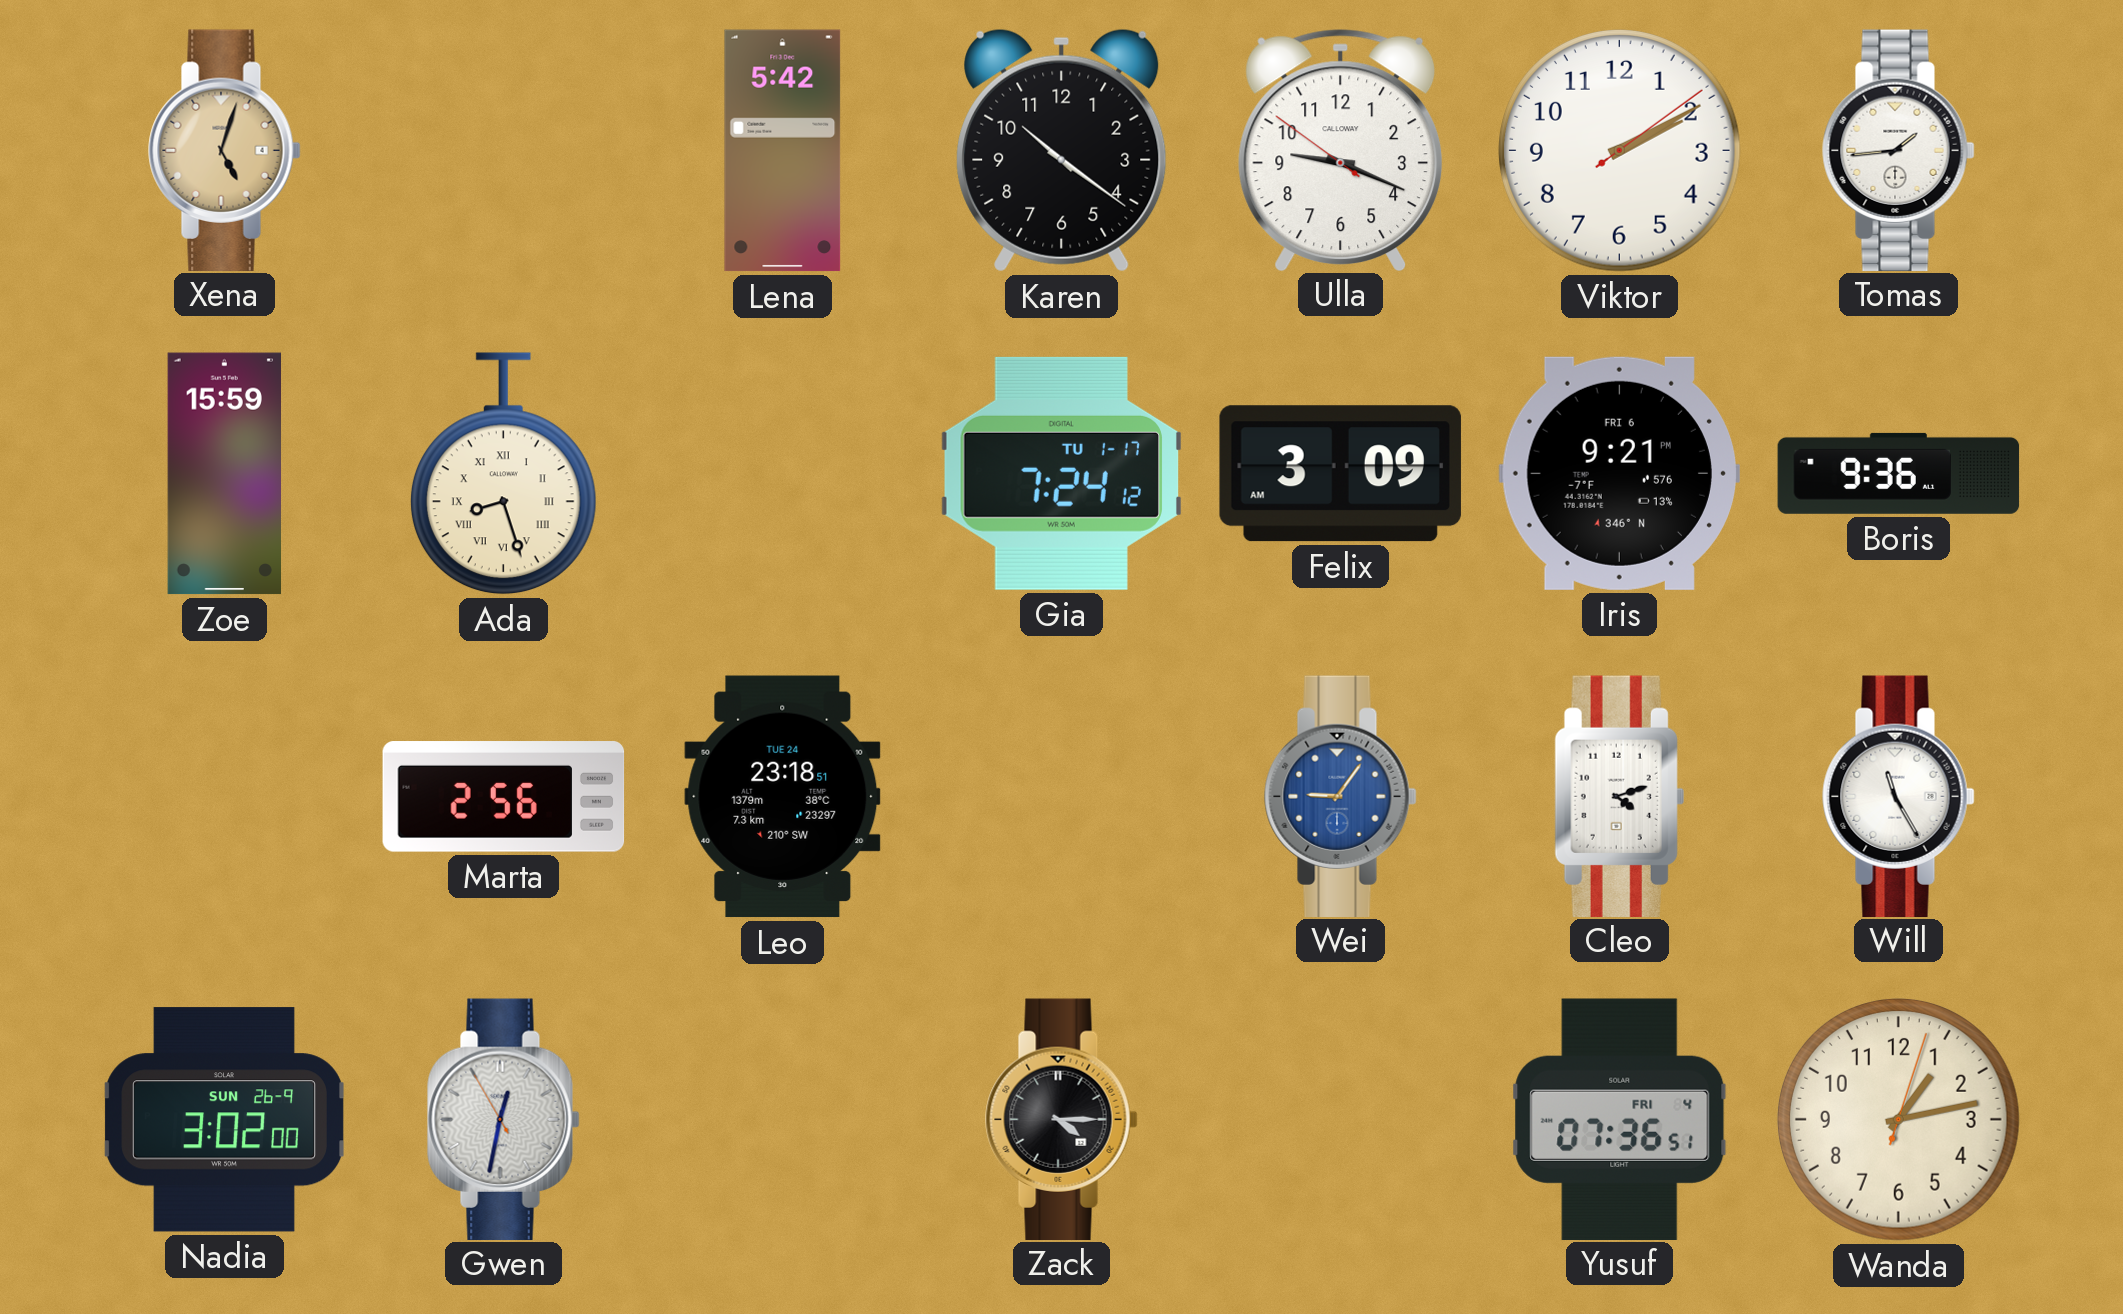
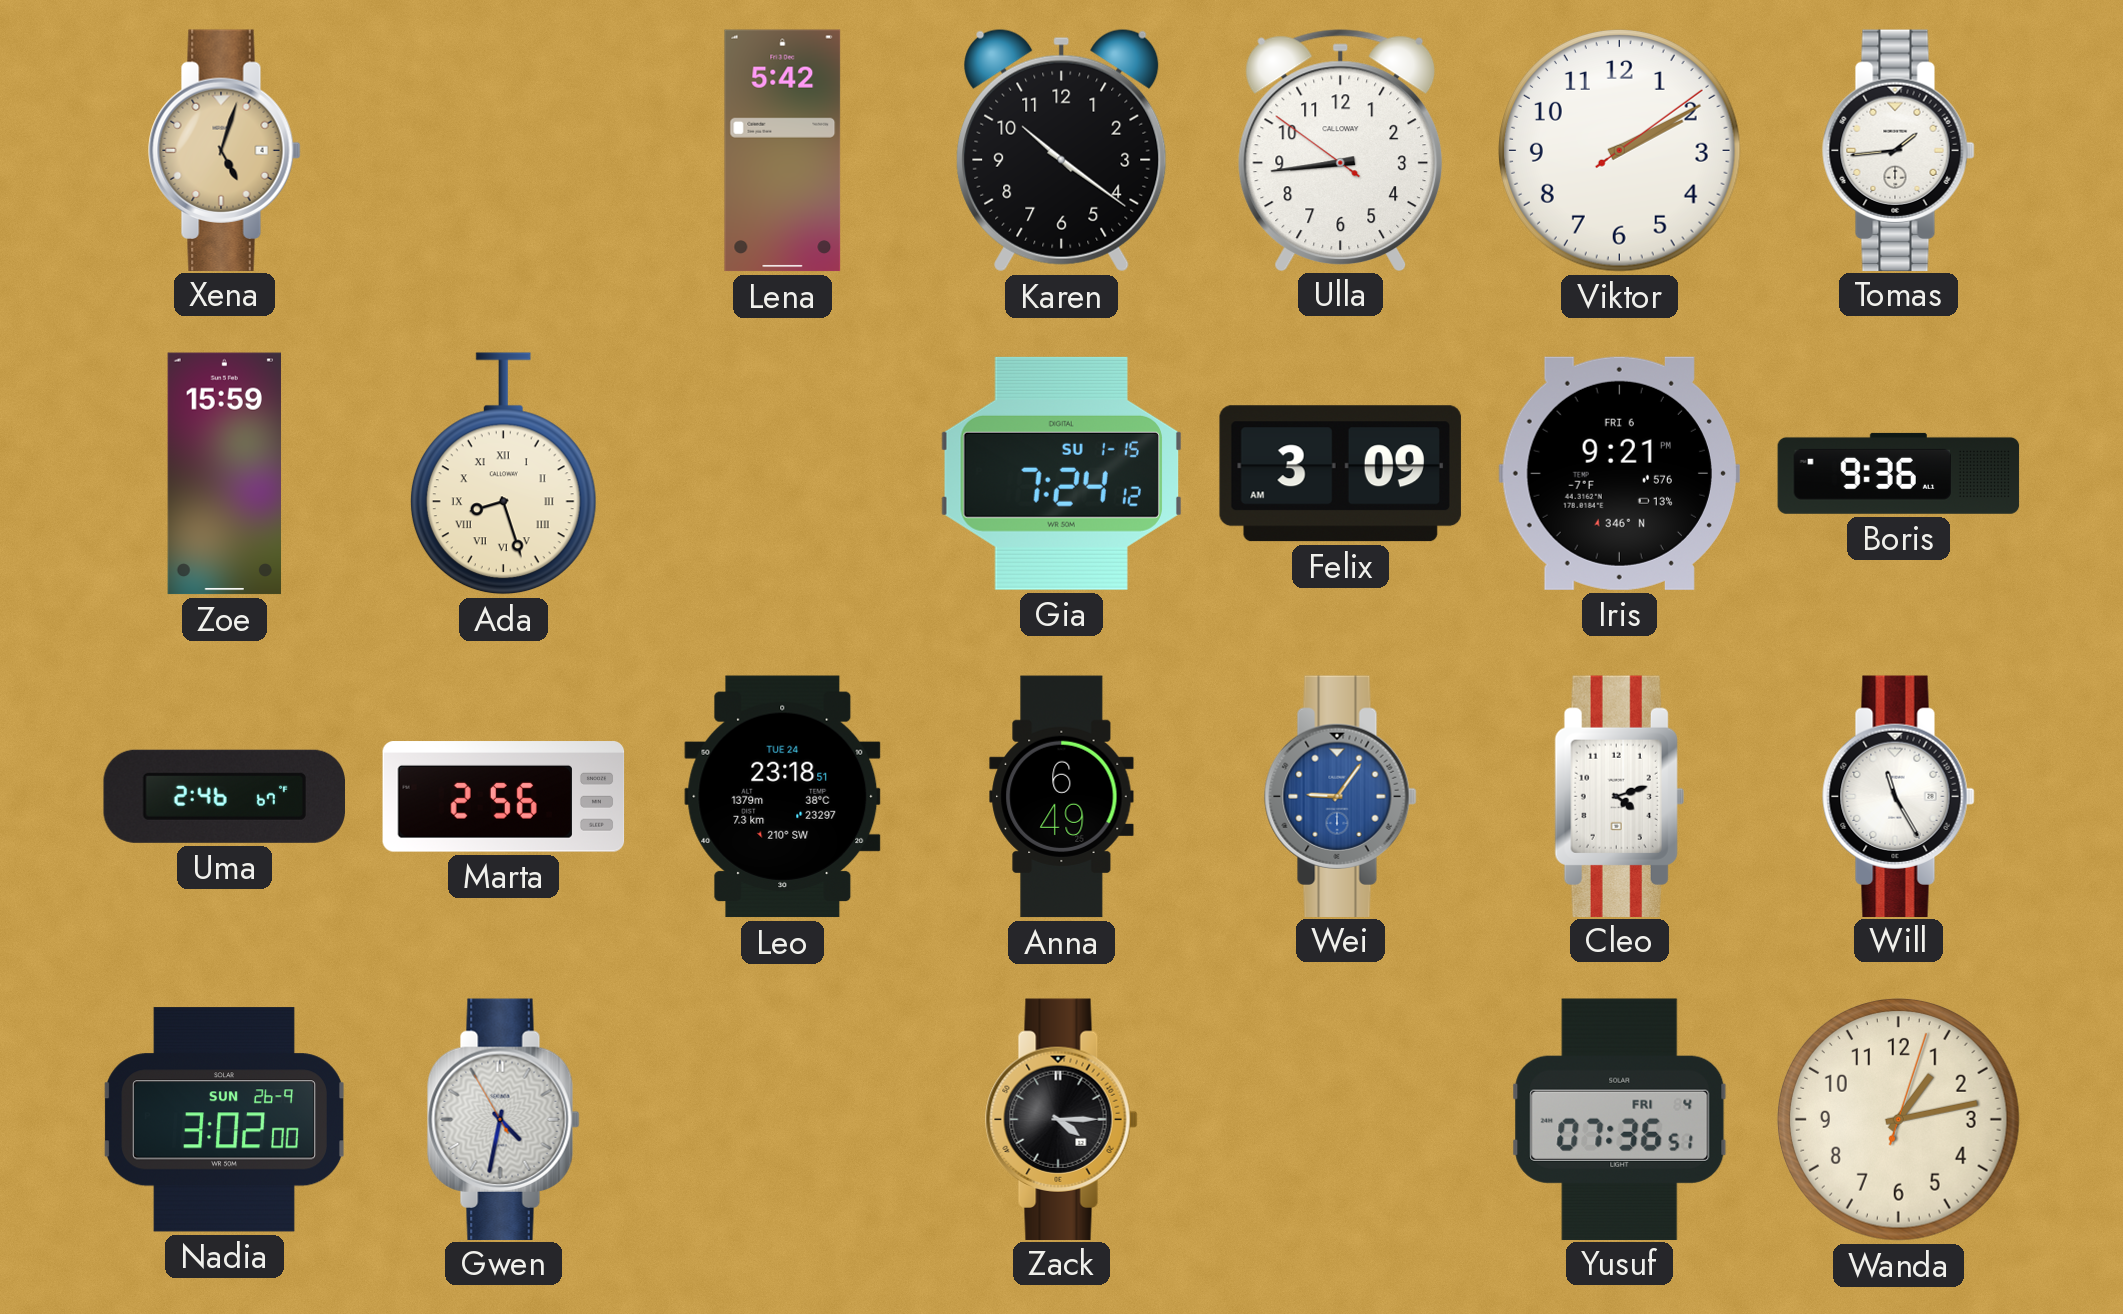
Ulla: 9:18 -> 8:43 (1341, 150)
Gia date: TU 1-17 -> SU 1-15 (1061, 473)
Uma: none -> 2:46 (224, 796)
Anna: none -> 6:49 (1062, 797)
Gwen: 12:31 -> 4:31 (504, 1119)
